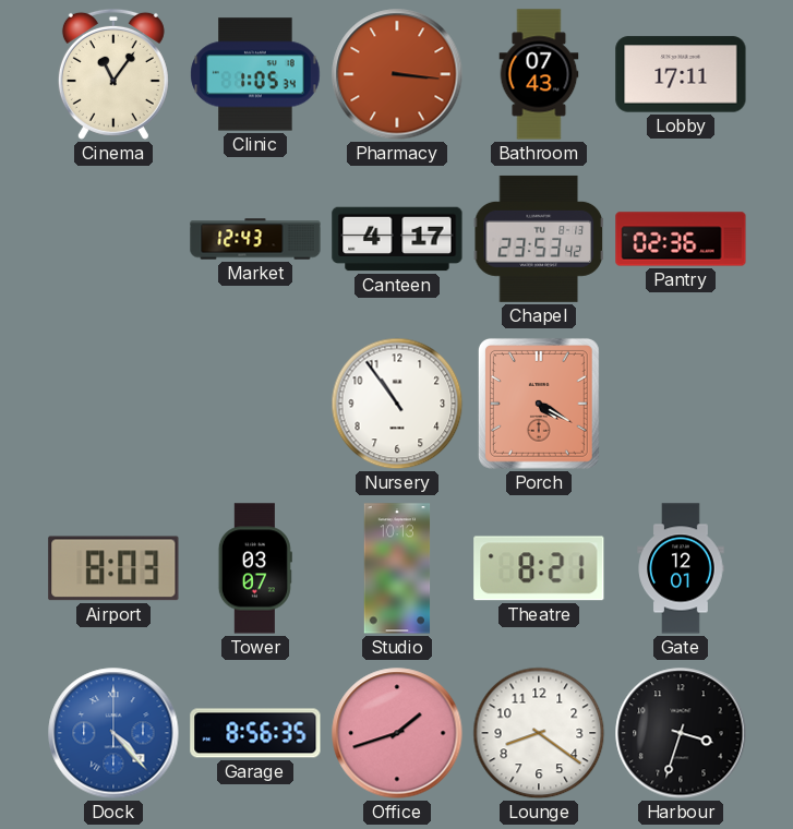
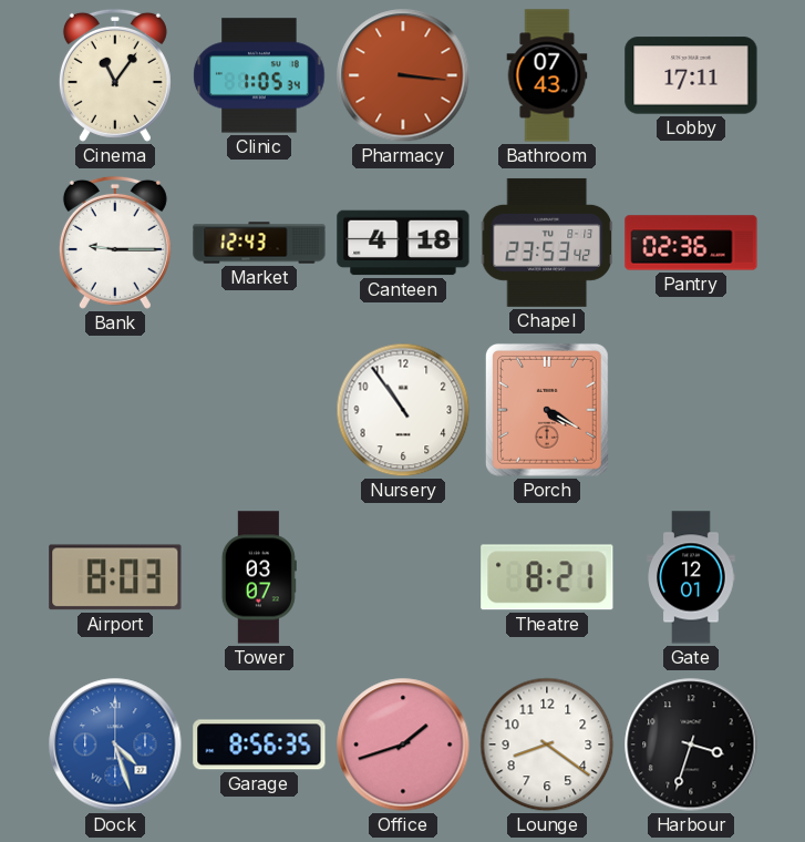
Bank: none -> 9:15 (115, 243)
Canteen: 4:17 -> 4:18 (403, 243)
Studio: 10:13 -> none (397, 568)
Dock: 4:23 -> 4:27 (115, 745)
